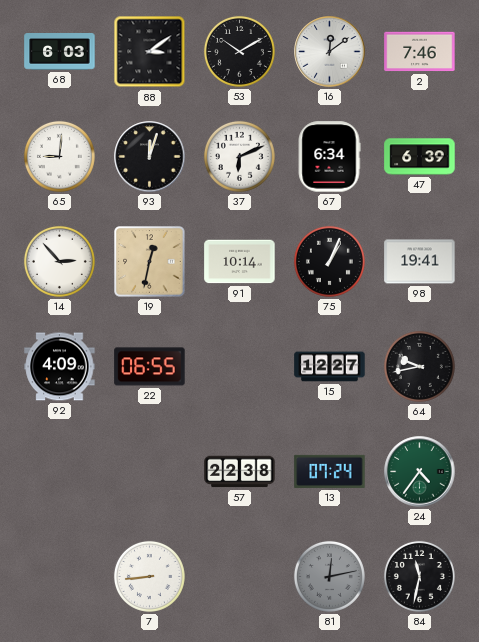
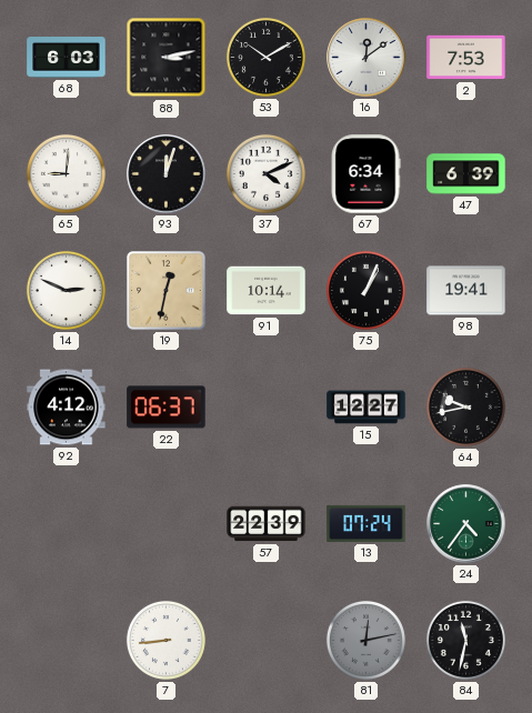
88: 3:09 -> 3:13 (167, 58)
2: 7:46 -> 7:53 (466, 58)
37: 6:11 -> 4:11 (265, 173)
14: 2:53 -> 2:49 (66, 290)
92: 4:09 -> 4:12 (67, 408)
22: 06:55 -> 06:37 (167, 408)
57: 22:38 -> 22:39 (267, 524)
